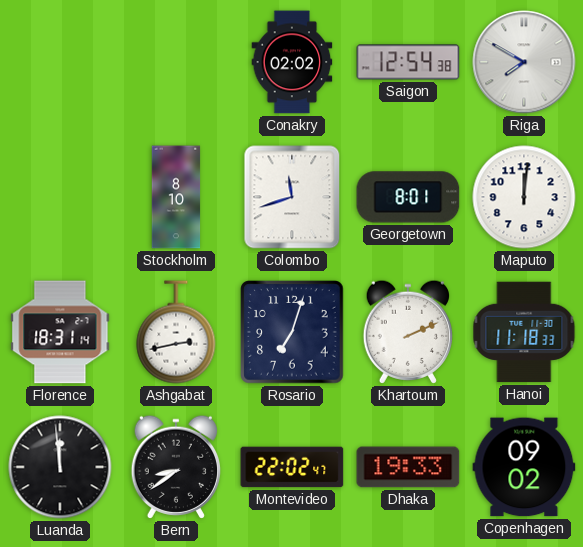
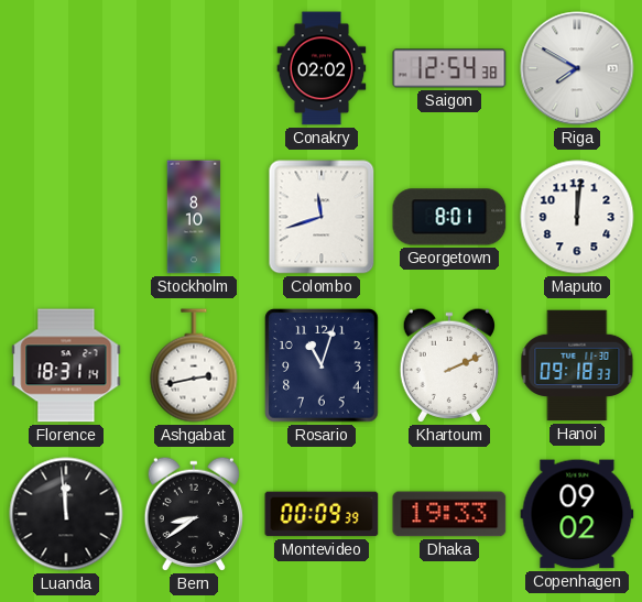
Rosario: 7:03 -> 11:03 (322, 365)
Hanoi: 11:18 -> 09:18 (577, 365)
Montevideo: 22:02 -> 00:09 (322, 514)
